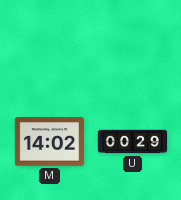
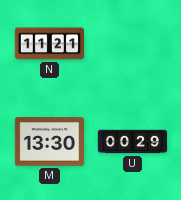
N: none -> 11:21 (50, 44)
M: 14:02 -> 13:30 (49, 142)
